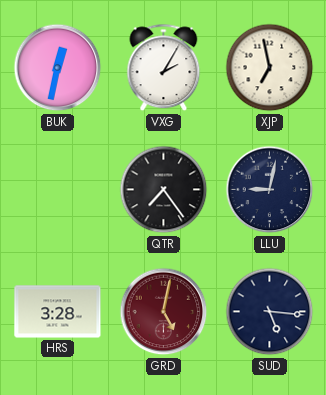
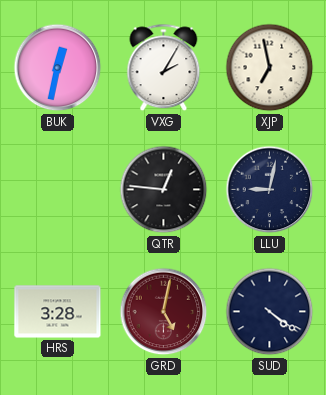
QTR: 7:24 -> 12:46 (164, 190)
SUD: 5:16 -> 4:21 (270, 312)
